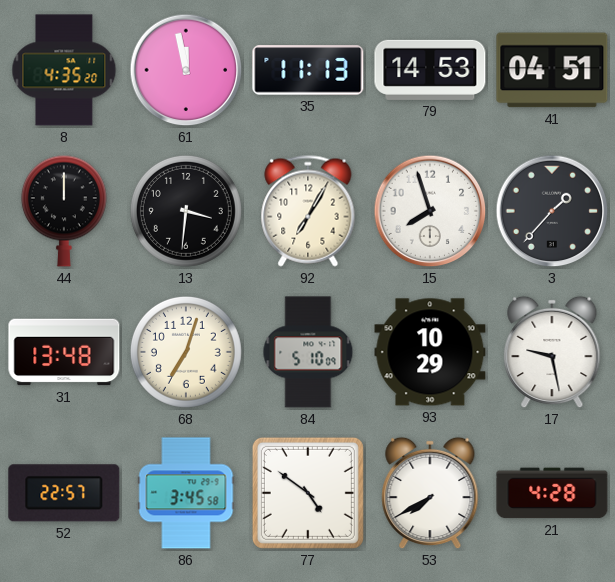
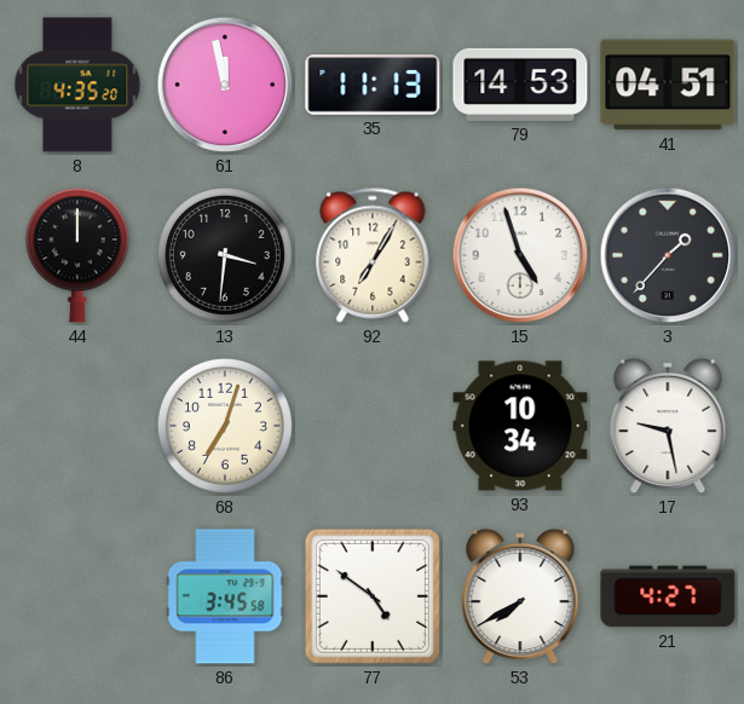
15: 7:57 -> 4:57 (520, 255)
31: 13:48 -> none (64, 352)
84: 5:10 -> none (308, 352)
93: 10:29 -> 10:34 (520, 426)
52: 22:57 -> none (64, 493)
21: 4:28 -> 4:27 (668, 596)
